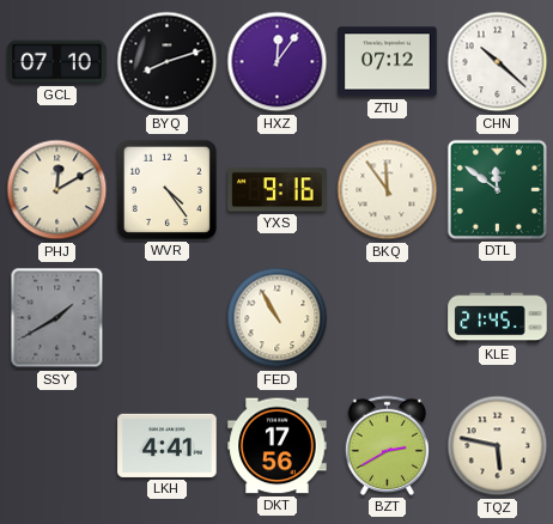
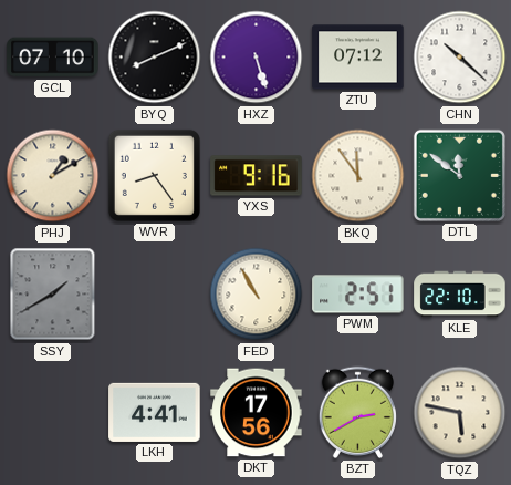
BYQ: 8:12 -> 8:11 (155, 58)
HXZ: 12:06 -> 5:27 (257, 58)
PHJ: 12:10 -> 1:10 (53, 176)
WVR: 4:24 -> 8:24 (154, 175)
PWM: none -> 2:51 (358, 295)
KLE: 21:45 -> 22:10 (460, 295)
